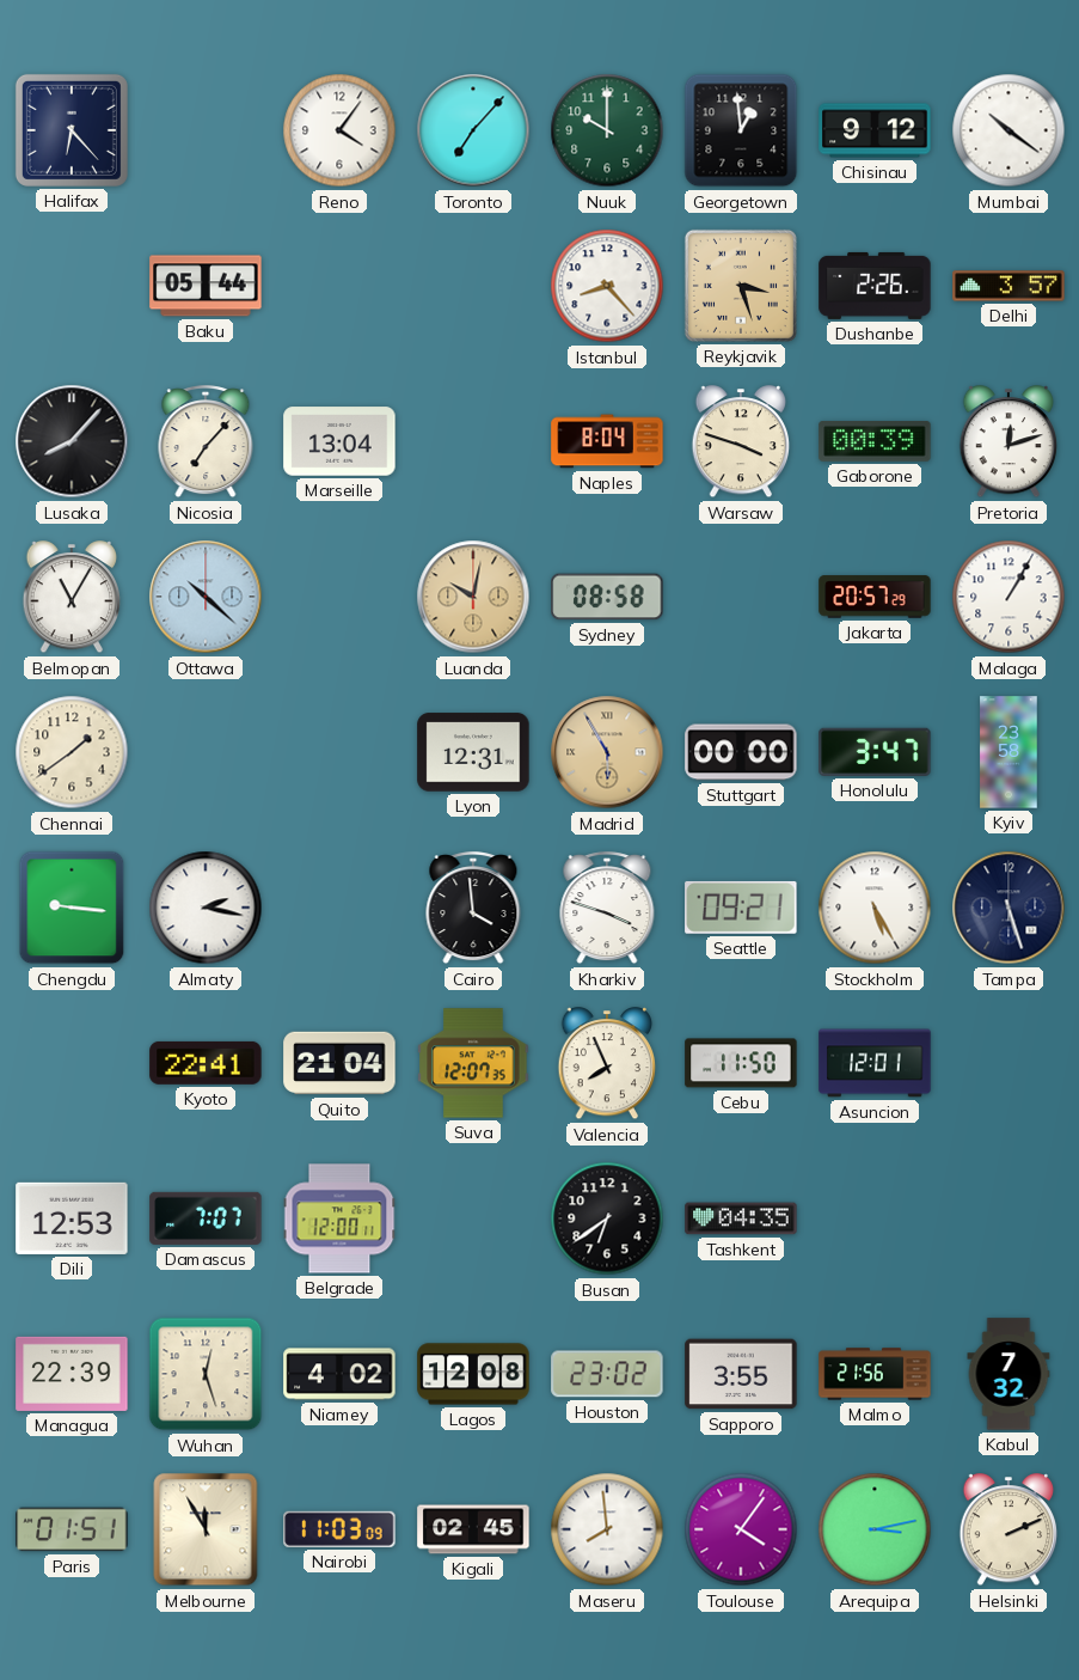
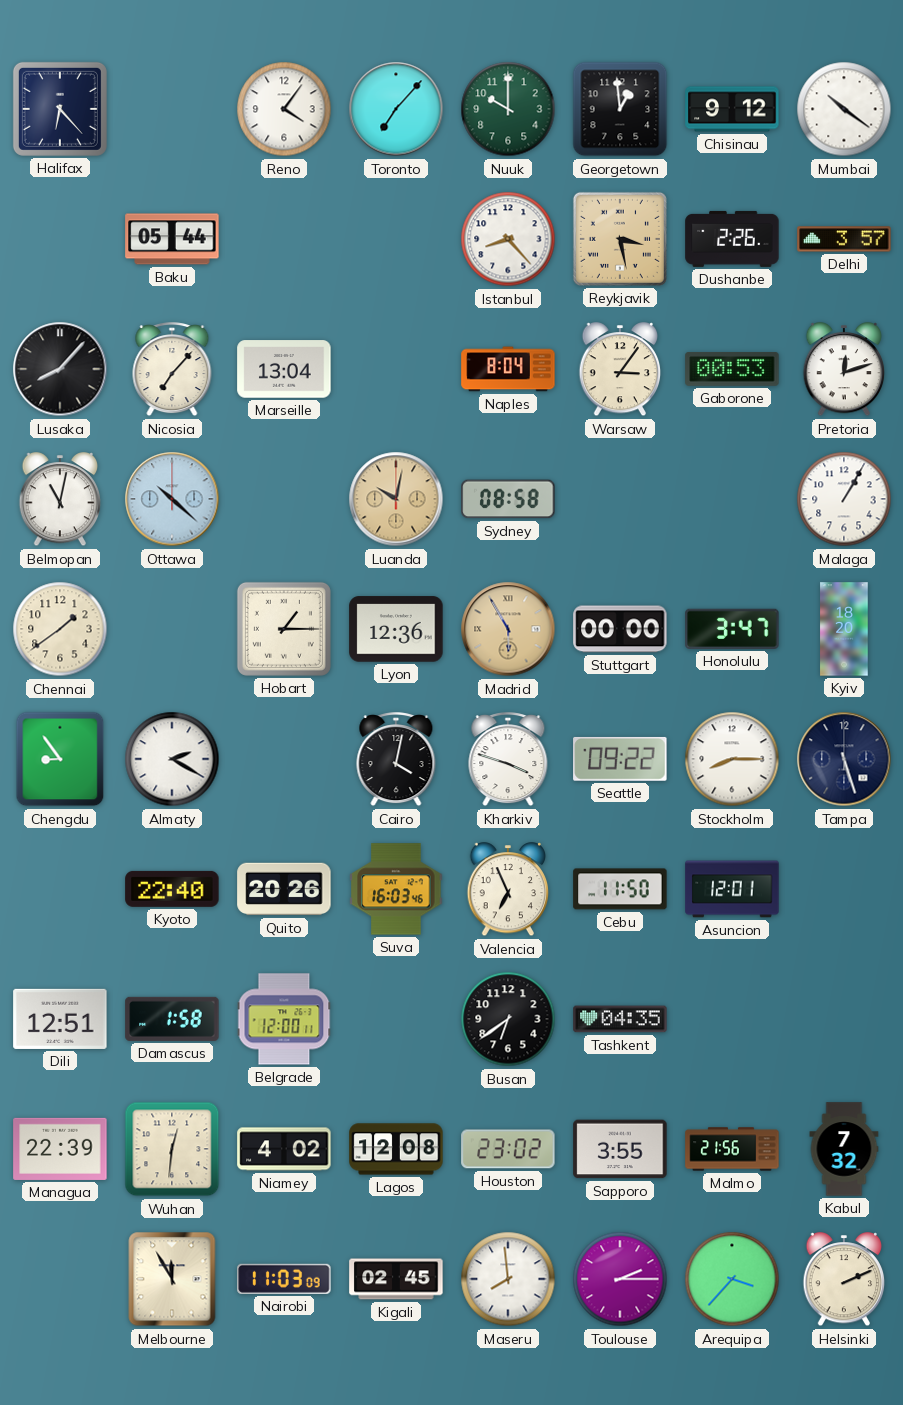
Reykjavik: 3:27 -> 3:28 (620, 239)
Warsaw: 3:48 -> 3:06 (620, 370)
Gaborone: 00:39 -> 00:53 (732, 370)
Belmopan: 11:05 -> 11:02 (60, 500)
Jakarta: 20:57 -> none (875, 597)
Hobart: none -> 1:15 (284, 629)
Lyon: 12:31 -> 12:36 (396, 629)
Kyiv: 23:58 -> 18:20 (844, 629)
Chengdu: 9:16 -> 8:54 (60, 759)
Almaty: 2:17 -> 2:20 (172, 759)
Cairo: 3:59 -> 4:02 (396, 760)
Seattle: 09:21 -> 09:22 (620, 759)
Stockholm: 5:25 -> 8:15 (732, 759)
Kyoto: 22:41 -> 22:40 (172, 889)
Quito: 21:04 -> 20:26 (284, 889)
Suva: 12:07 -> 16:03 (396, 889)
Valencia: 7:56 -> 6:56 (508, 890)
Dili: 12:53 -> 12:51 (60, 1019)
Damascus: 7:07 -> 1:58 (172, 1019)
Wuhan: 12:27 -> 12:31 (172, 1149)
Paris: 01:51 -> none (72, 1529)
Toulouse: 4:06 -> 2:15 (620, 1279)
Arequipa: 3:13 -> 3:37 (732, 1279)
